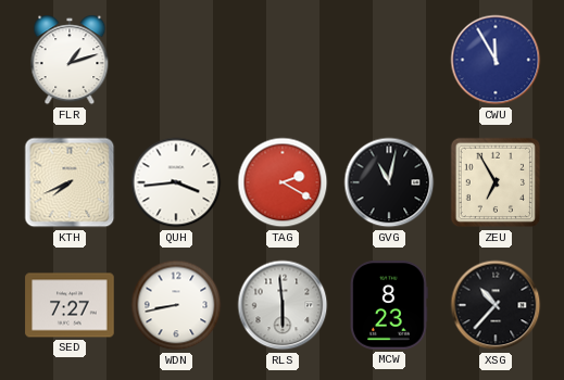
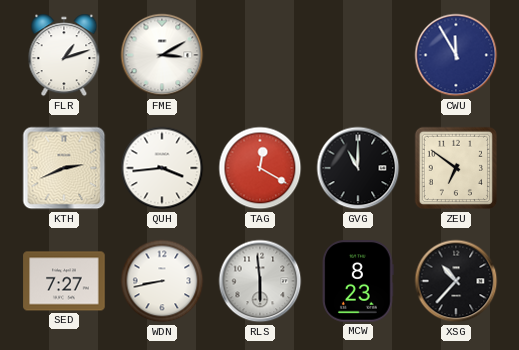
FME: none -> 3:10 (162, 55)
KTH: 7:41 -> 2:41 (64, 168)
TAG: 2:20 -> 12:20 (260, 168)
GVG: 11:02 -> 11:00 (358, 168)
ZEU: 6:55 -> 6:51 (456, 168)
